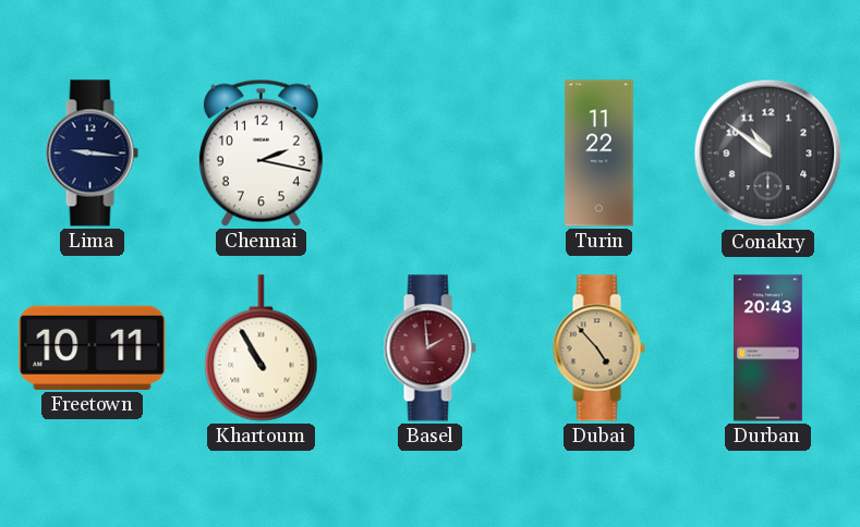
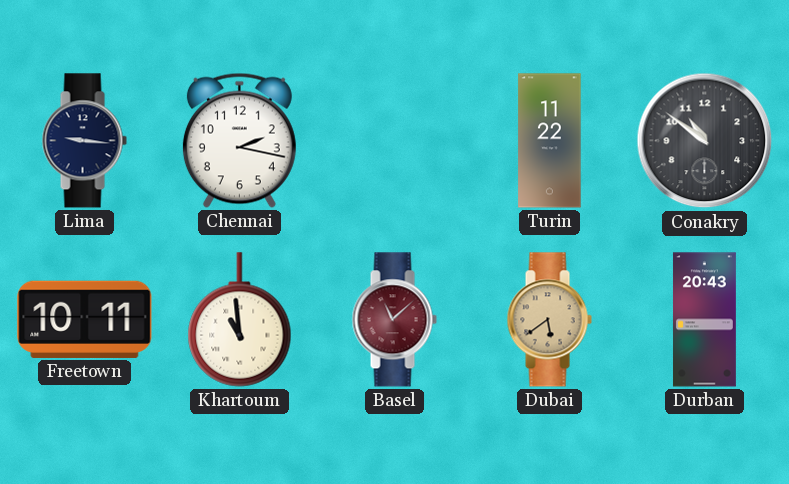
Khartoum: 10:55 -> 10:59 (240, 320)
Basel: 1:59 -> 11:08 (394, 320)
Dubai: 4:53 -> 5:39 (549, 320)
